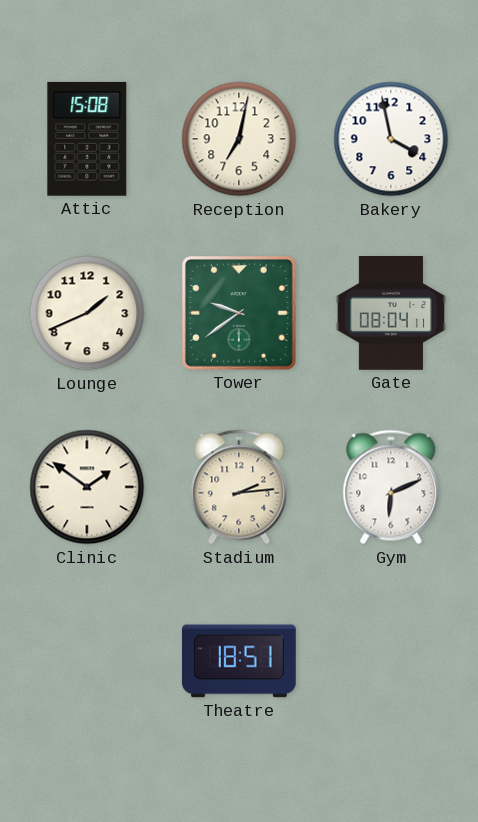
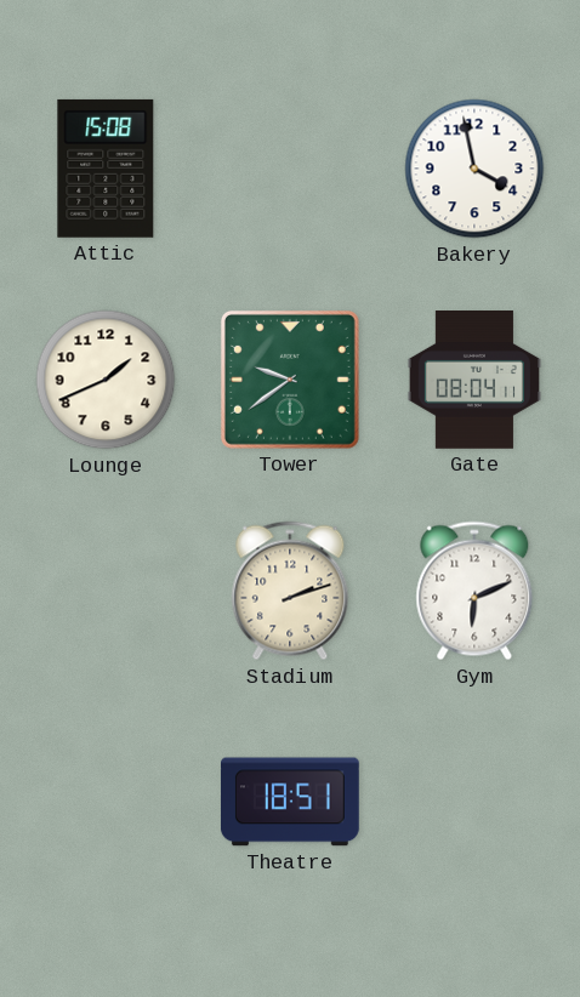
Reception: 7:02 -> none (239, 139)
Clinic: 1:51 -> none (87, 487)
Stadium: 2:14 -> 2:12 (290, 591)
